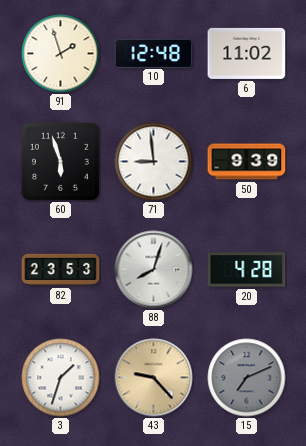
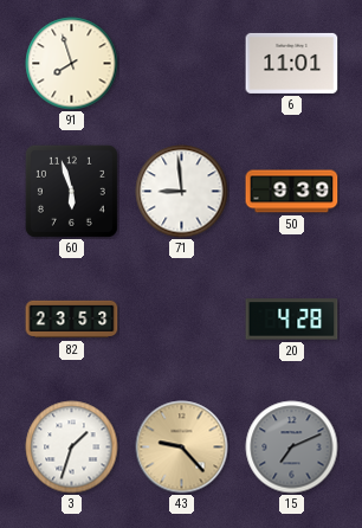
91: 1:57 -> 7:57 (72, 64)
10: 12:48 -> none (154, 53)
6: 11:02 -> 11:01 (292, 63)
88: 8:03 -> none (154, 270)
